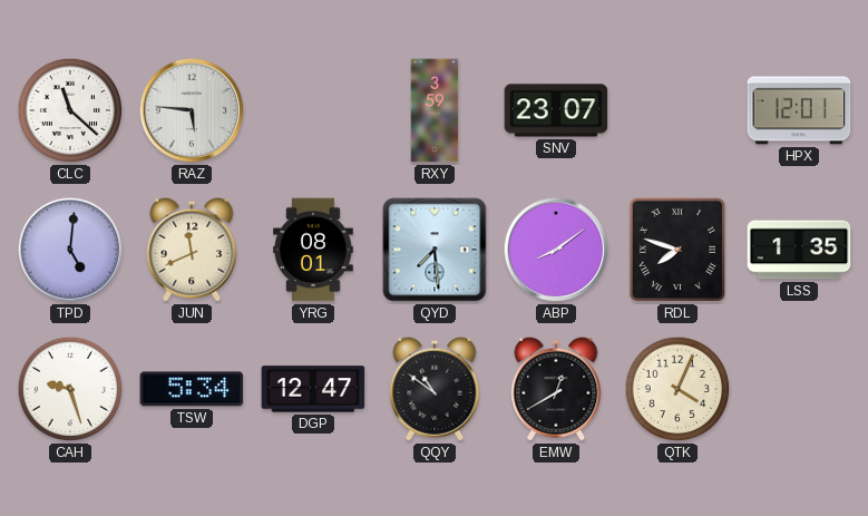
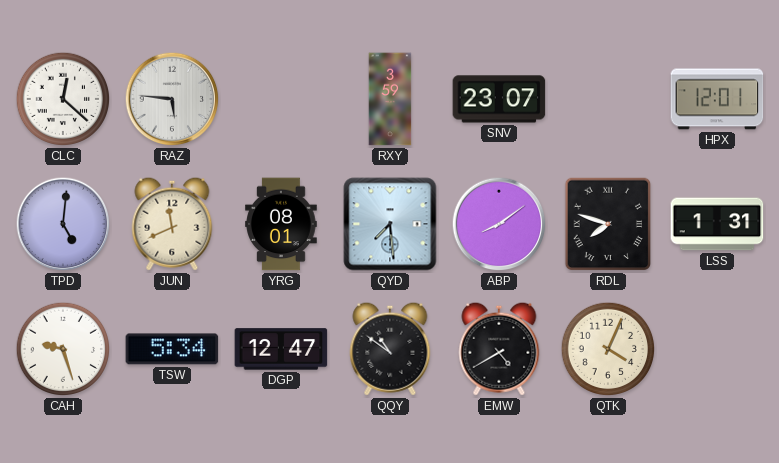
CLC: 11:22 -> 12:22 (63, 99)
LSS: 1:35 -> 1:31 (717, 224)
EMW: 12:40 -> 4:40 (499, 349)
